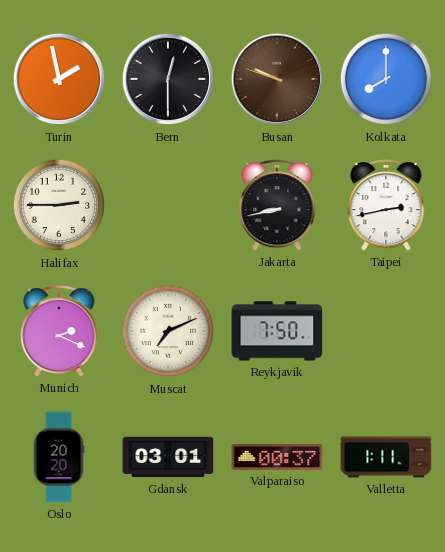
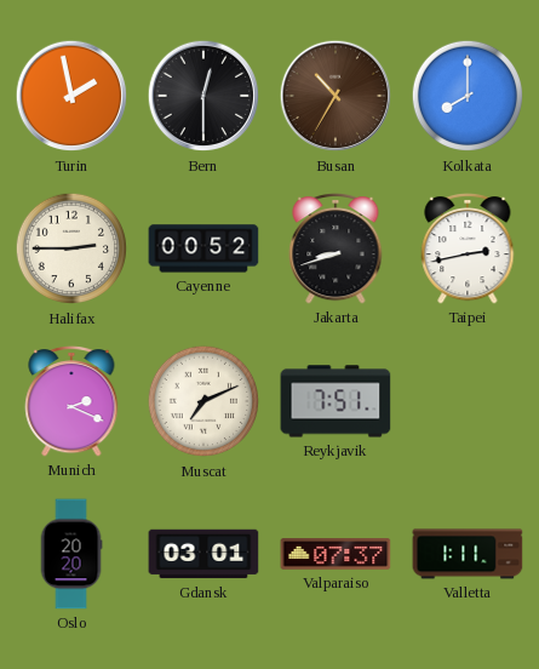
Busan: 9:48 -> 10:35 (336, 96)
Cayenne: none -> 00:52 (203, 248)
Jakarta: 8:43 -> 8:42 (336, 250)
Reykjavik: 7:50 -> 7:51 (336, 401)
Valparaiso: 00:37 -> 07:37 (336, 554)
